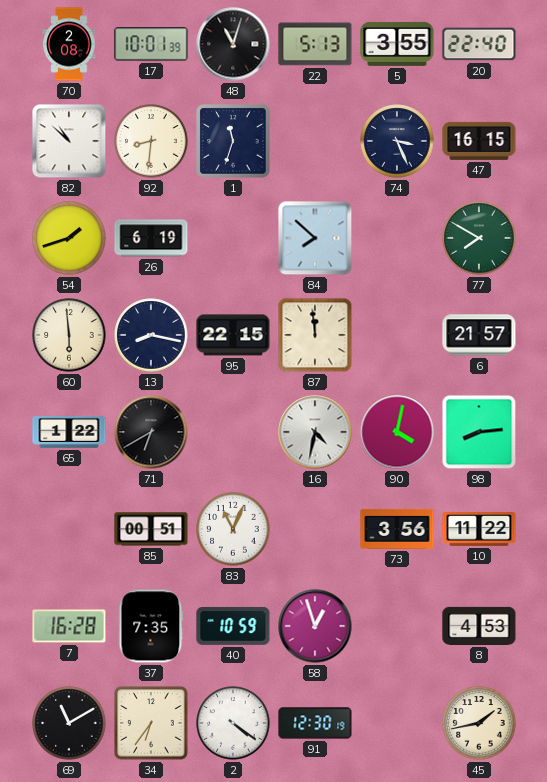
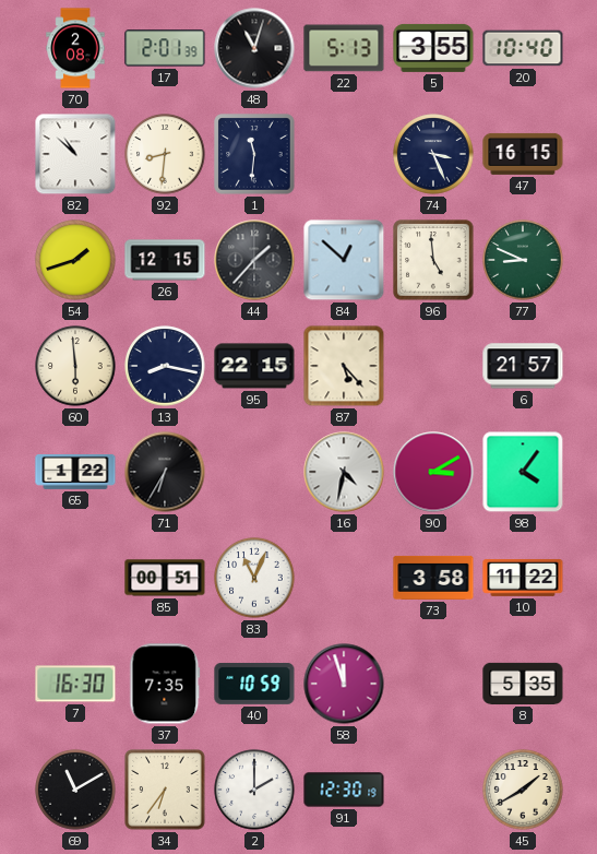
17: 10:01 -> 2:01 (165, 48)
20: 22:40 -> 10:40 (523, 48)
1: 11:33 -> 11:31 (254, 154)
26: 6:19 -> 12:15 (165, 260)
44: none -> 1:37 (254, 260)
84: 7:52 -> 12:52 (344, 260)
96: none -> 4:59 (433, 260)
77: 7:50 -> 8:49 (523, 260)
87: 11:59 -> 5:23 (344, 366)
71: 6:40 -> 6:35 (165, 472)
90: 4:02 -> 3:10 (433, 472)
98: 8:14 -> 4:06 (523, 472)
73: 3:56 -> 3:58 (433, 578)
7: 16:28 -> 16:30 (75, 684)
58: 12:57 -> 11:57 (344, 684)
8: 4:53 -> 5:35 (523, 684)
2: 4:21 -> 2:00 (254, 790)
45: 1:43 -> 1:40 (523, 790)
